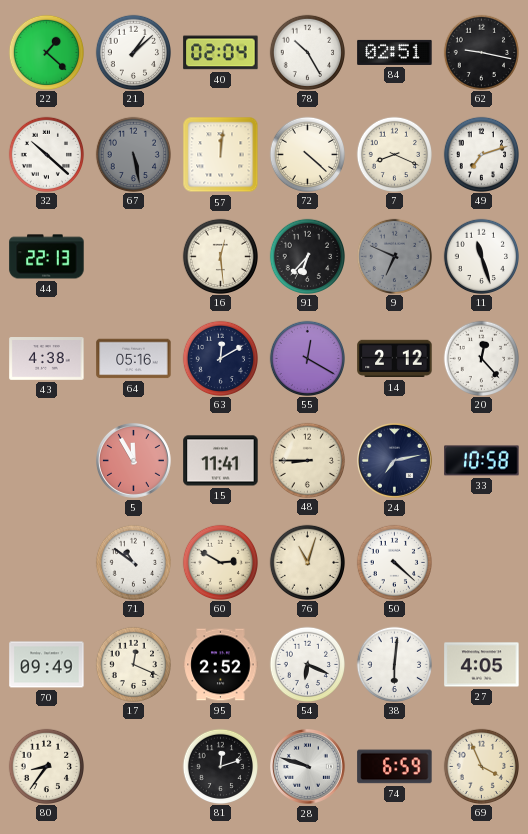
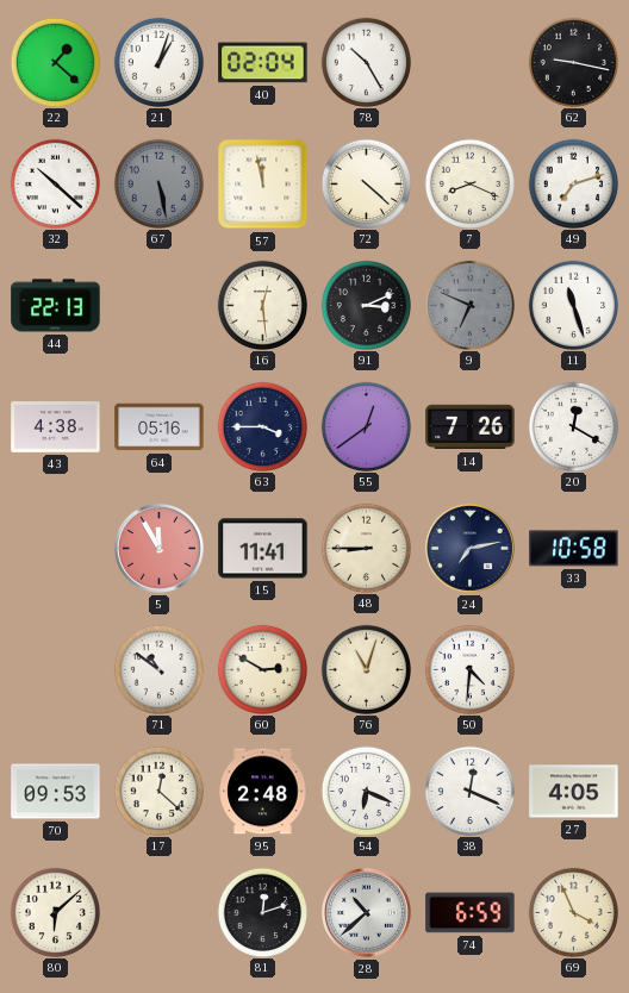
21: 1:08 -> 1:03 (158, 62)
84: 02:51 -> none (395, 52)
57: 12:01 -> 11:58 (263, 185)
91: 6:37 -> 3:11 (366, 305)
63: 12:10 -> 3:45 (262, 426)
55: 12:20 -> 12:39 (366, 426)
14: 2:12 -> 7:26 (471, 427)
20: 12:23 -> 12:20 (573, 426)
50: 4:22 -> 4:31 (469, 669)
70: 09:49 -> 09:53 (56, 792)
17: 12:19 -> 12:22 (158, 791)
95: 2:52 -> 2:48 (263, 792)
38: 6:01 -> 12:19 (469, 791)
80: 8:36 -> 6:08 (55, 912)
28: 9:48 -> 10:38 (367, 913)
